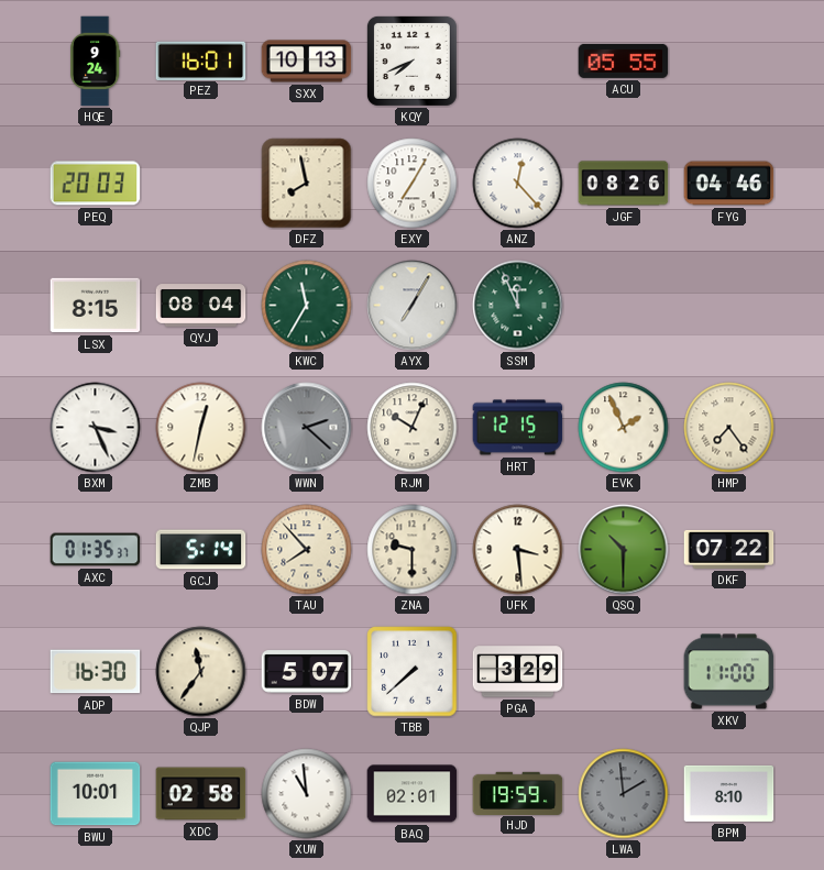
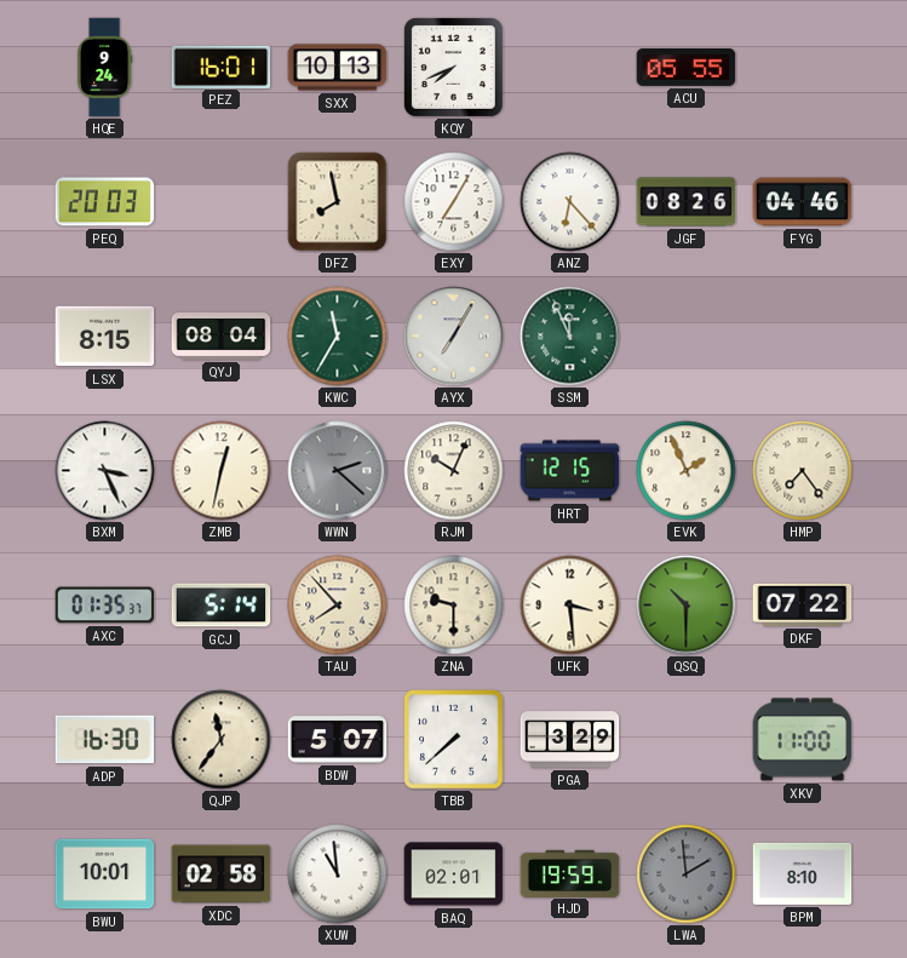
ANZ: 12:23 -> 6:23 (570, 202)
